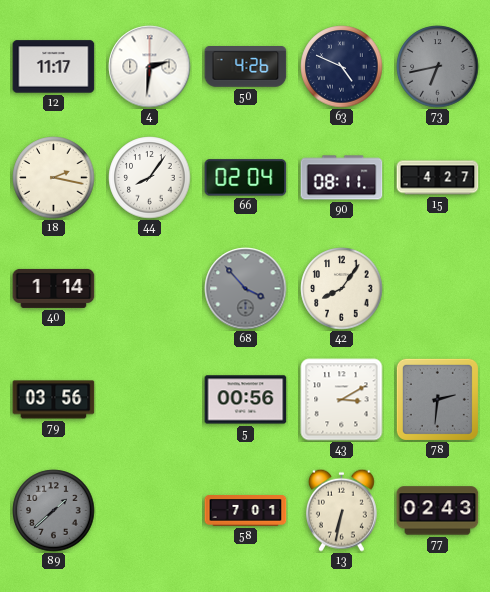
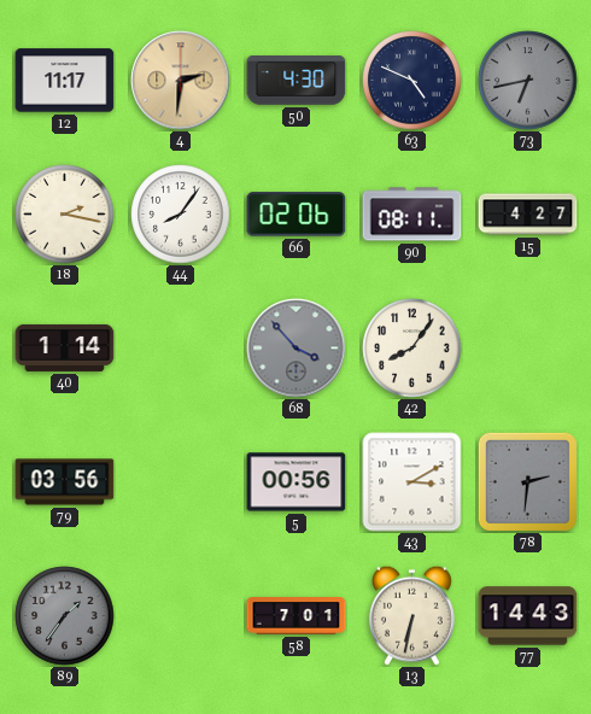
4 dial: white -> champagne (181, 81)
50: 4:26 -> 4:30 (297, 81)
66: 02:04 -> 02:06 (297, 215)
89: 1:38 -> 1:36 (65, 616)
77: 02:43 -> 14:43 (528, 616)
